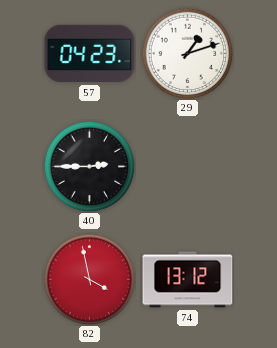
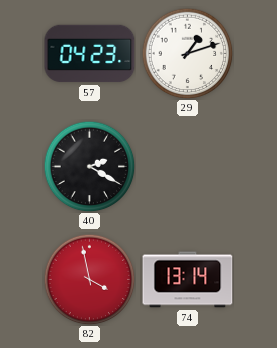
40: 2:45 -> 2:20 (89, 166)
74: 13:12 -> 13:14 (188, 280)
